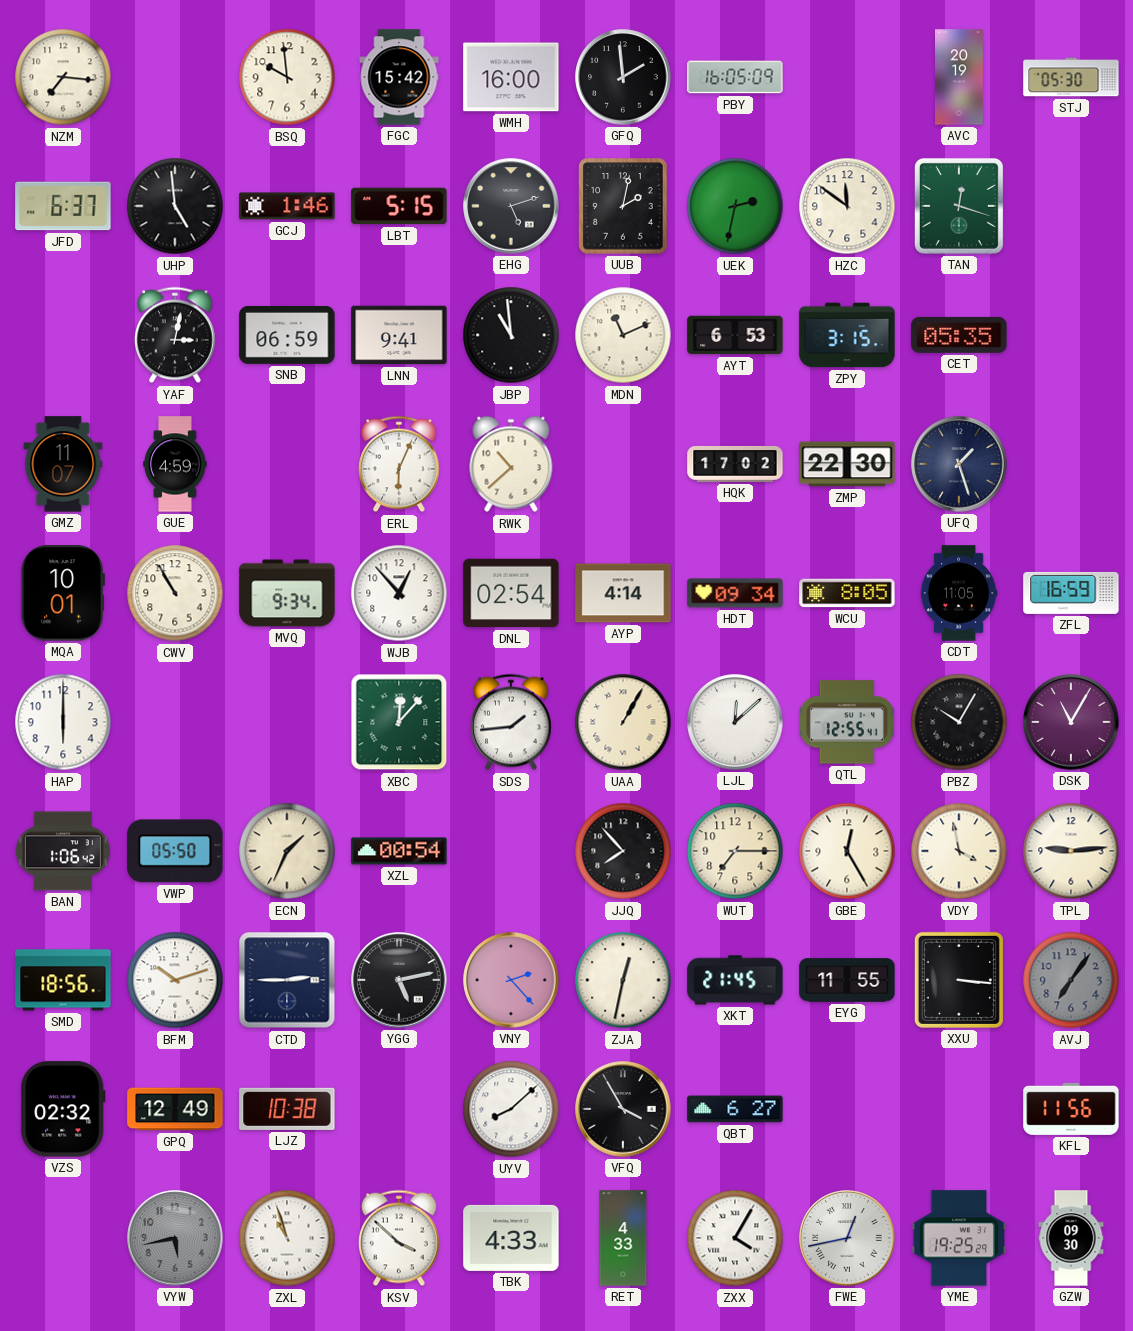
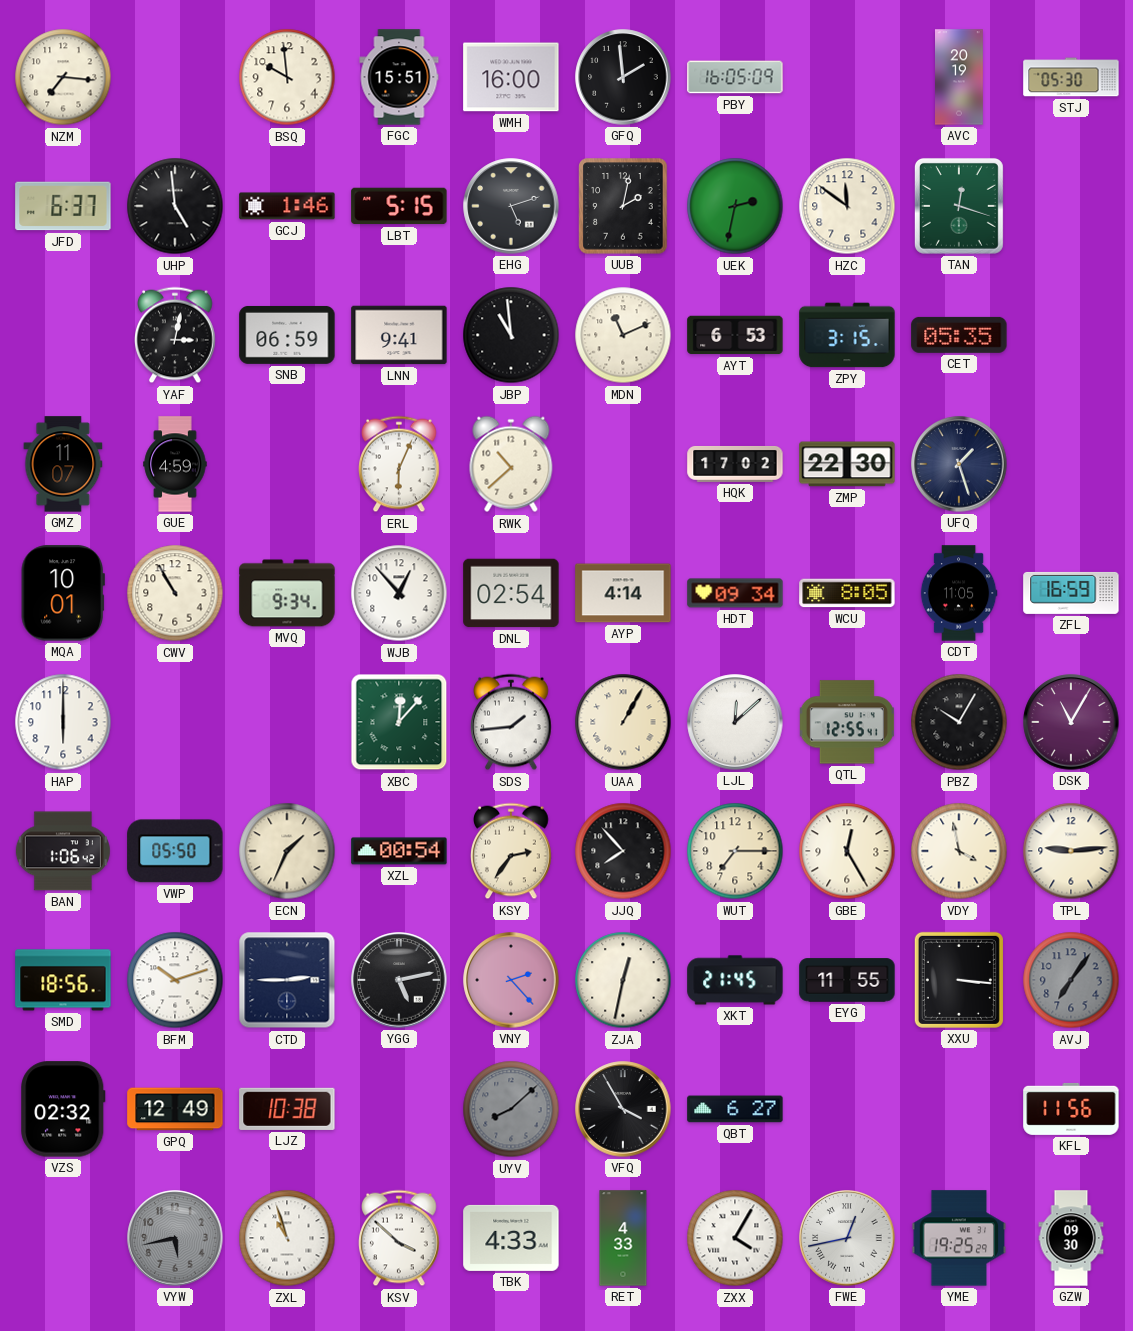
FGC: 15:42 -> 15:51 (399, 77)
KSY: none -> 2:36 (511, 851)
UYV dial: white -> grey (511, 1109)
